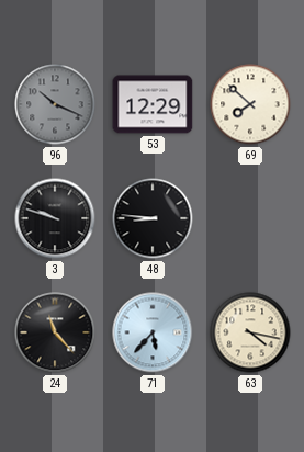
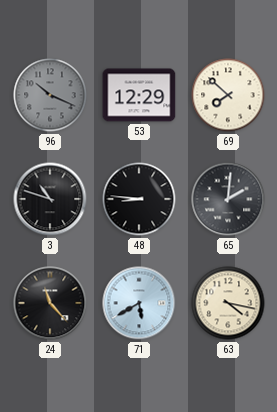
3: 9:48 -> 10:48 (50, 199)
65: none -> 2:01 (228, 199)
71: 5:37 -> 5:40 (139, 303)
